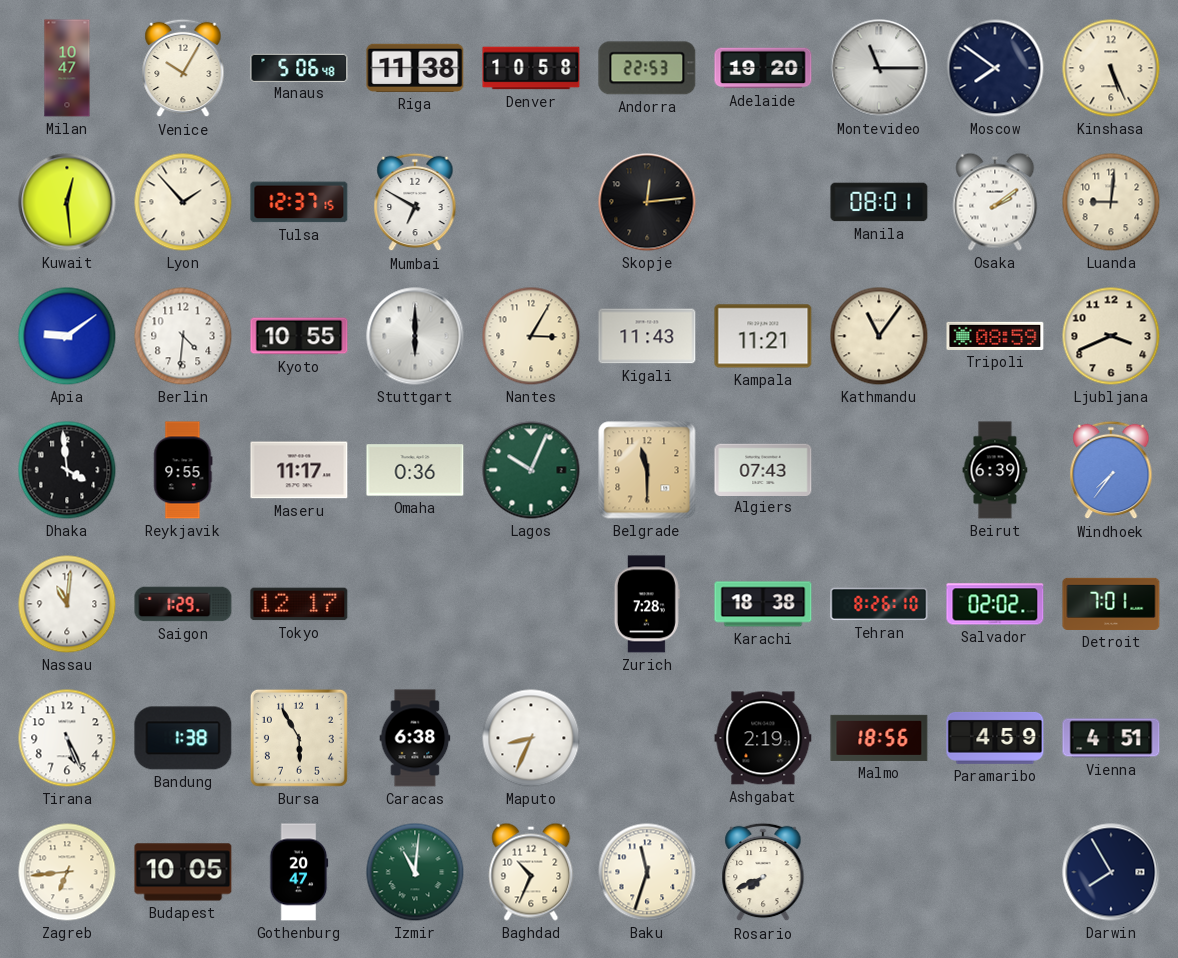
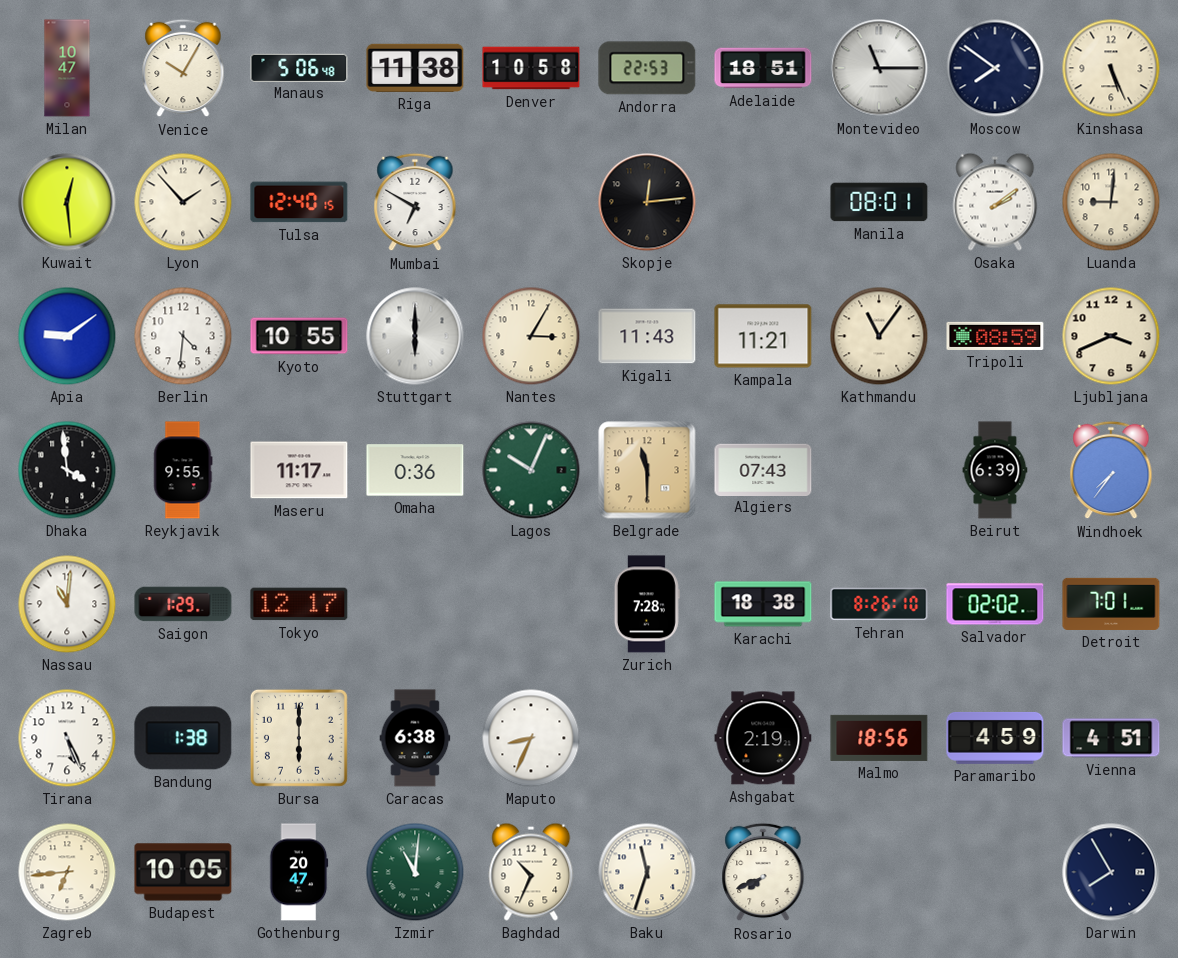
Adelaide: 19:20 -> 18:51 (763, 68)
Tulsa: 12:37 -> 12:40 (299, 202)
Bursa: 5:55 -> 6:00 (299, 738)
